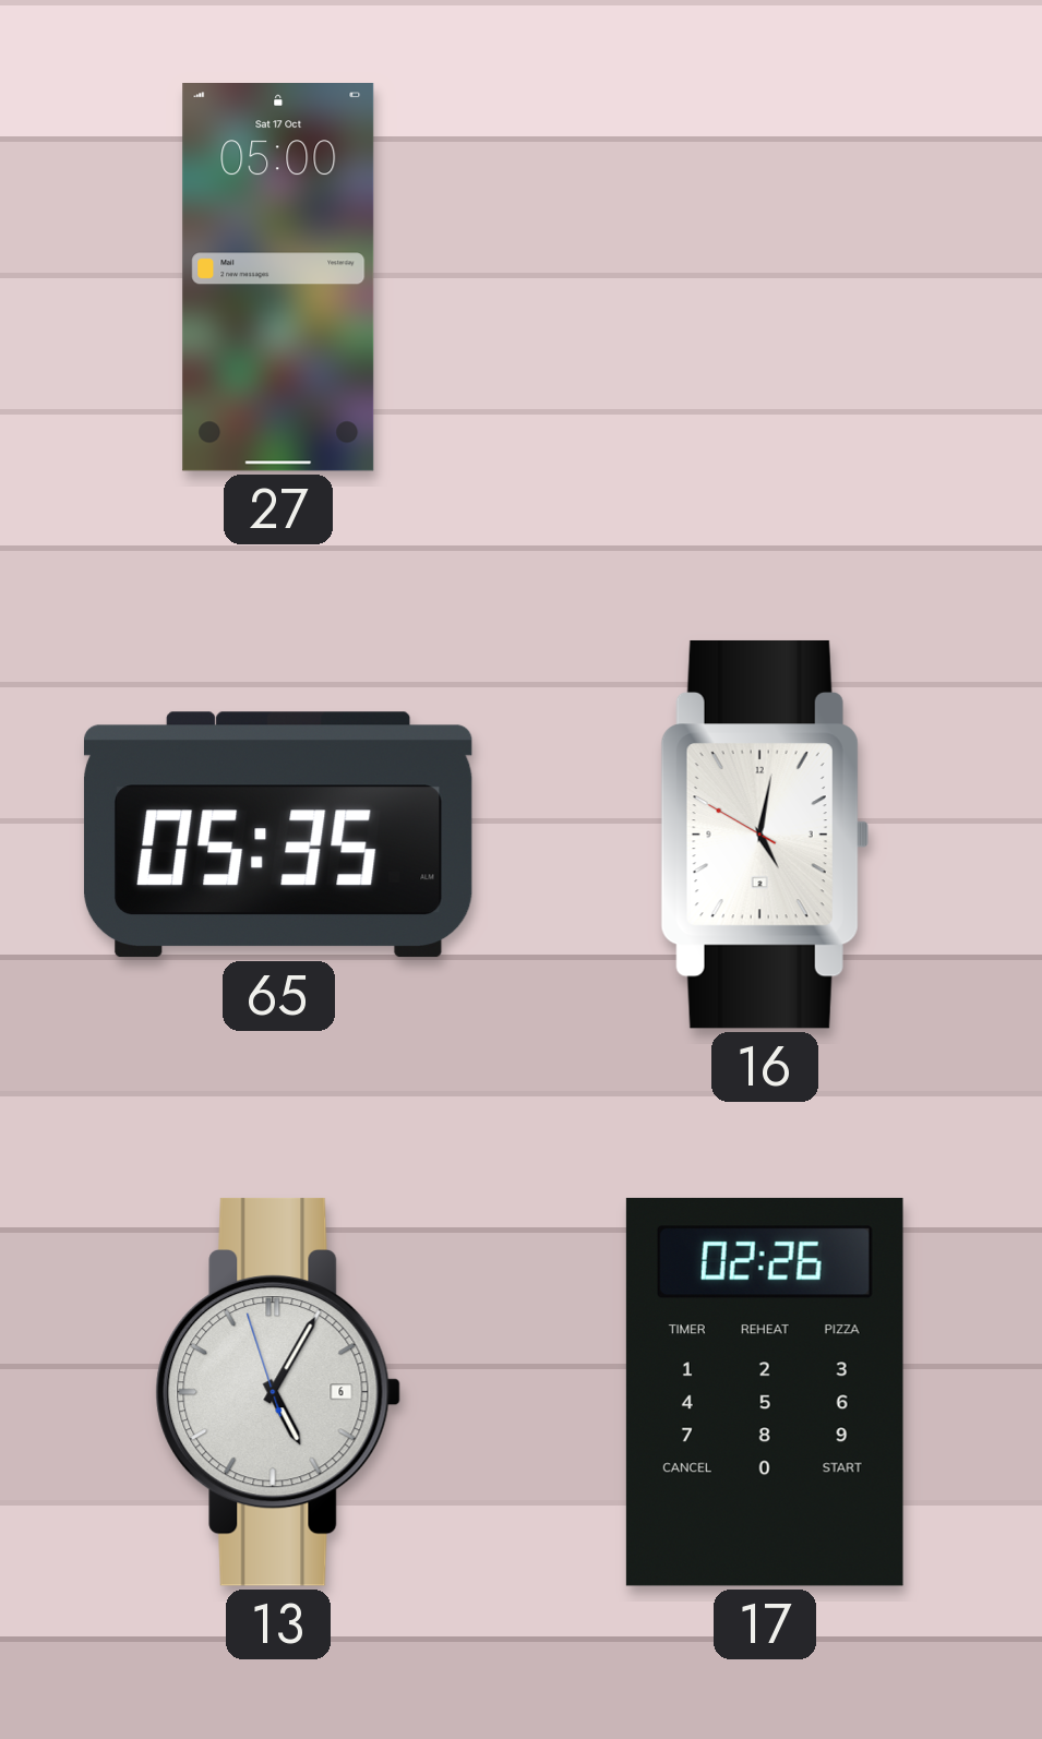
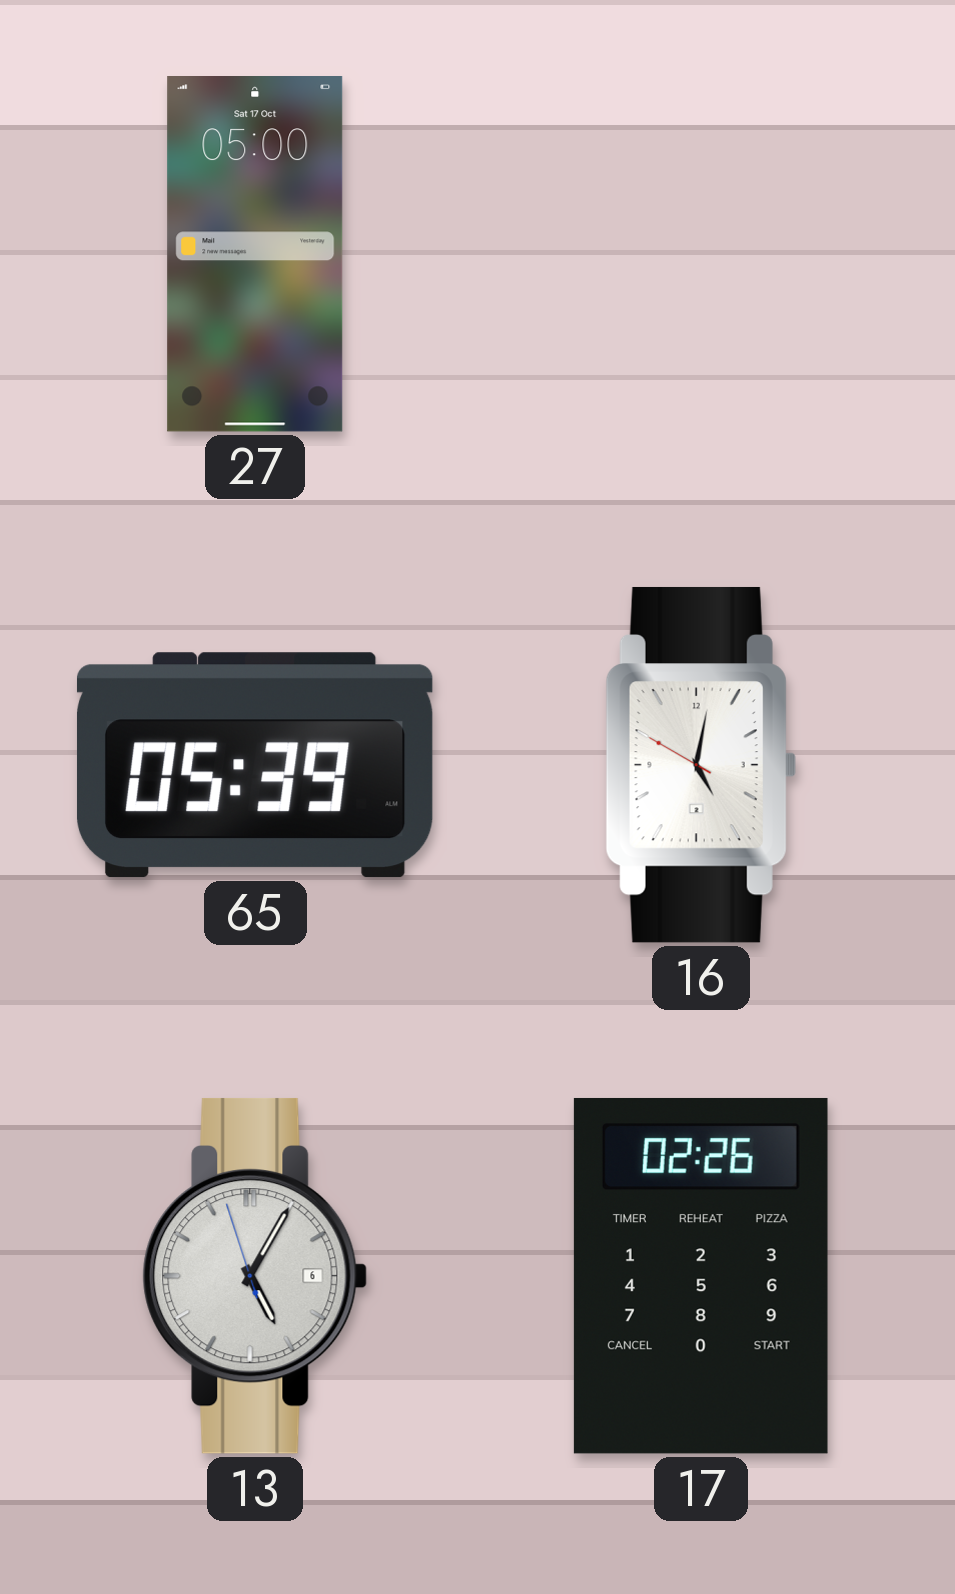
65: 05:35 -> 05:39 (255, 765)
